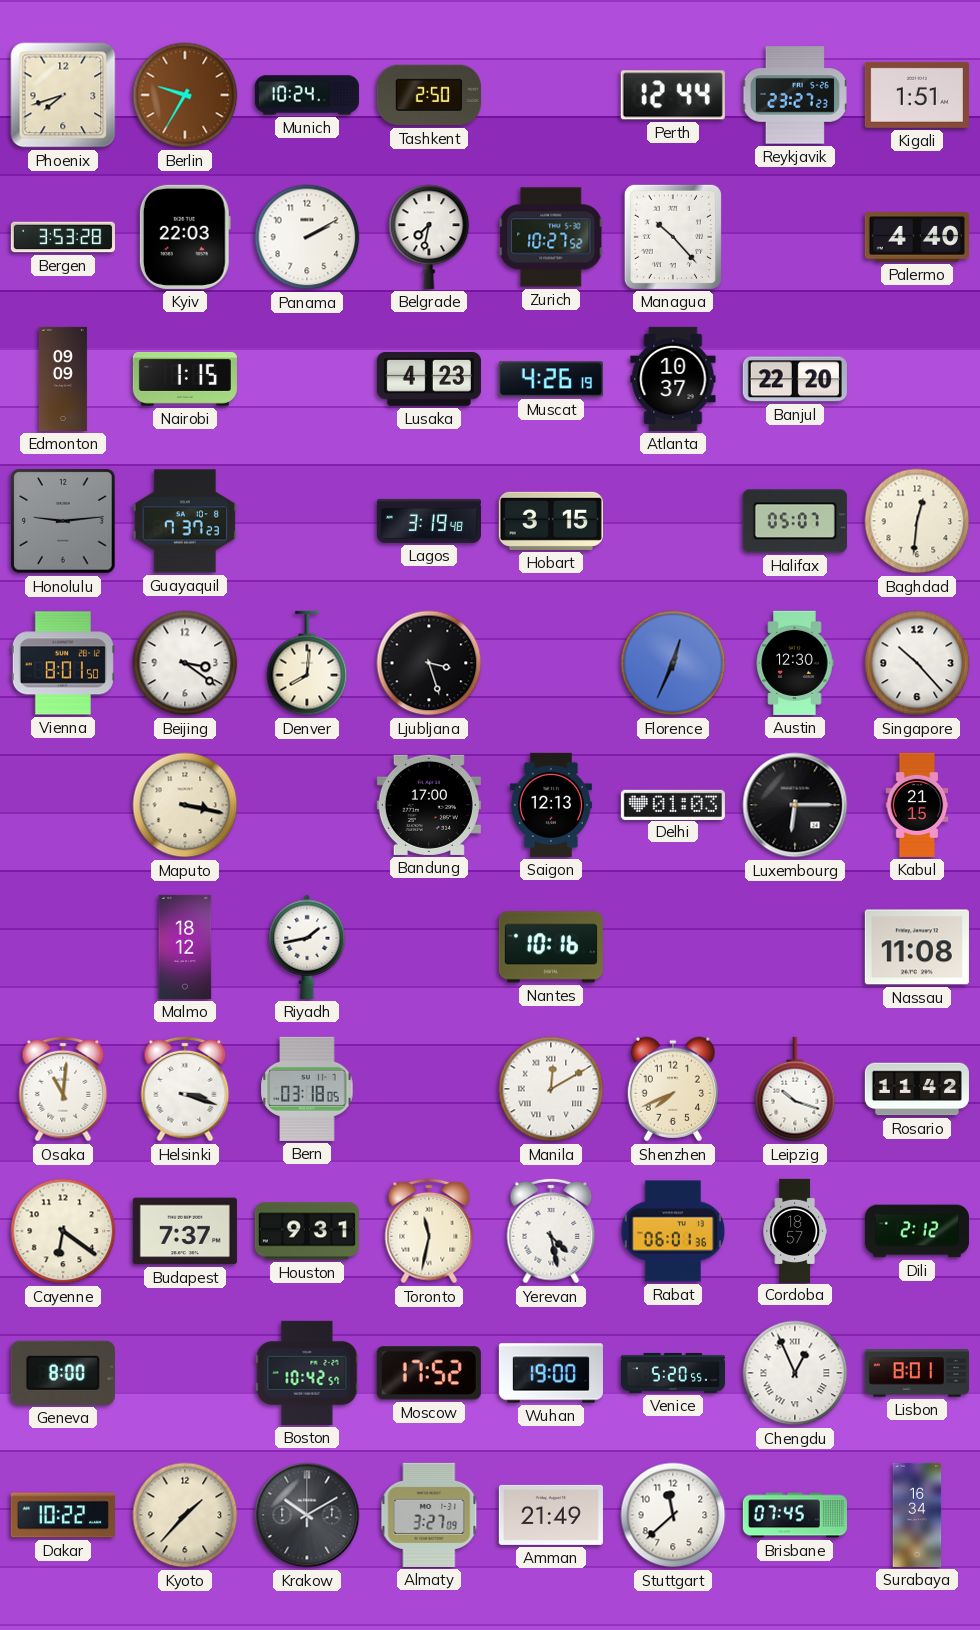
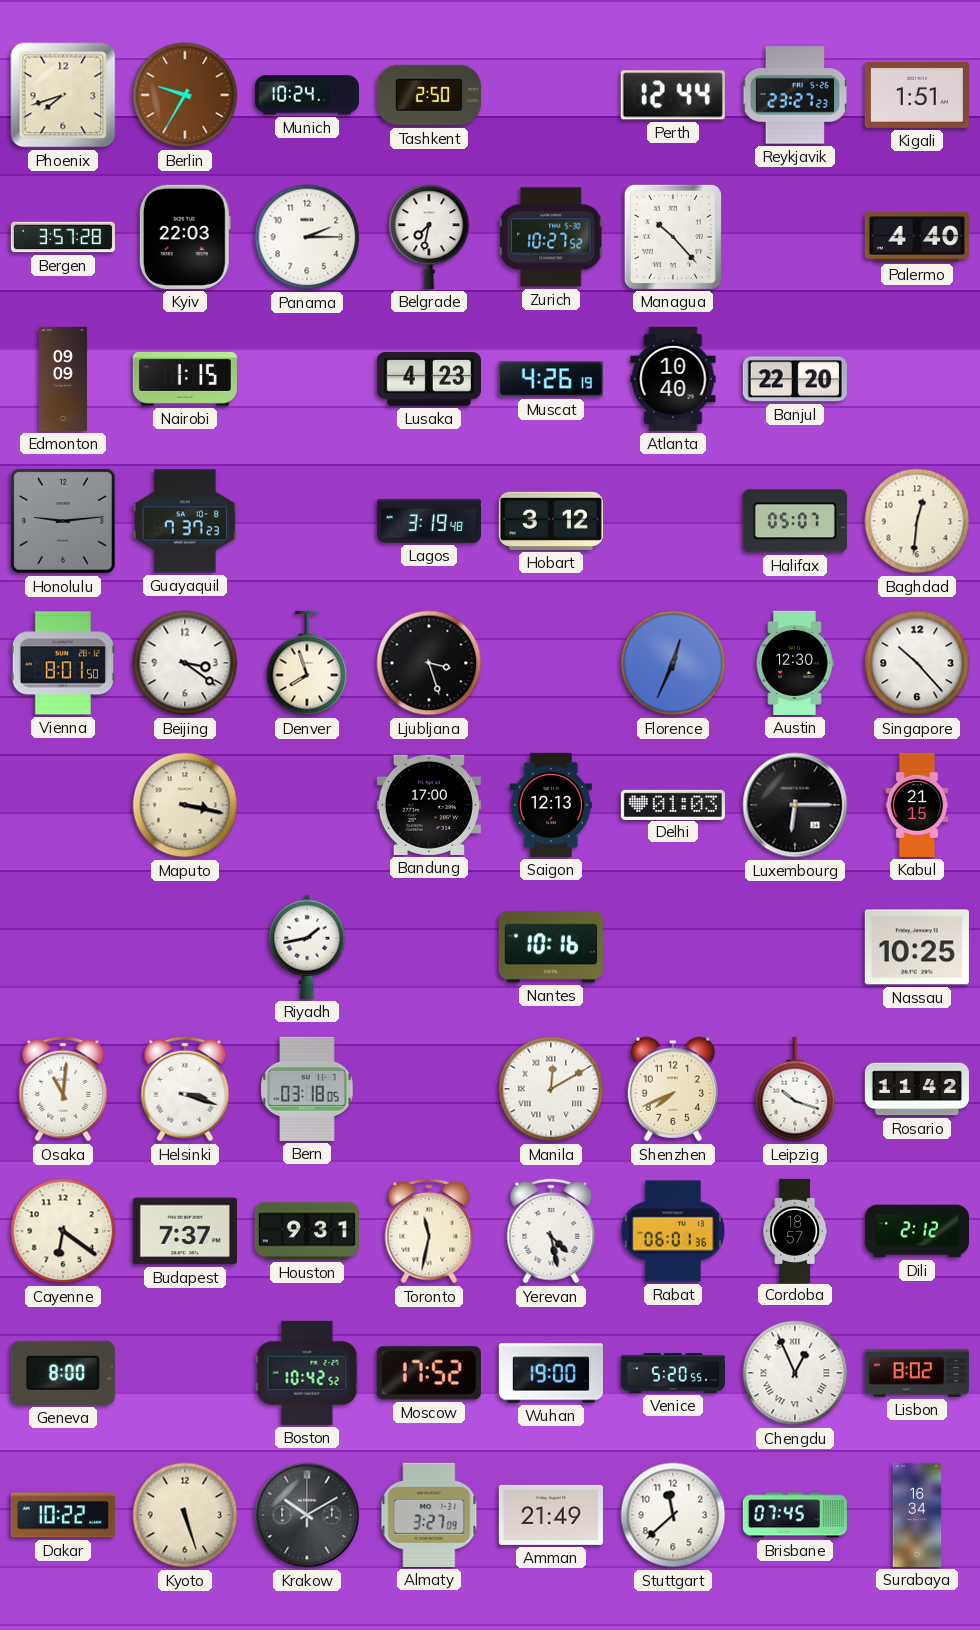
Bergen: 3:53 -> 3:57 (63, 237)
Panama: 2:10 -> 2:15 (307, 237)
Atlanta: 10:37 -> 10:40 (673, 379)
Hobart: 3:15 -> 3:12 (551, 521)
Denver: 8:01 -> 7:57 (307, 663)
Malmo: 18:12 -> none (185, 947)
Nassau: 11:08 -> 10:25 (917, 947)
Boston: 10:42:57 -> 10:42:52 (307, 1373)
Lisbon: 8:01 -> 8:02 (917, 1373)
Kyoto: 1:37 -> 5:27 (185, 1515)
